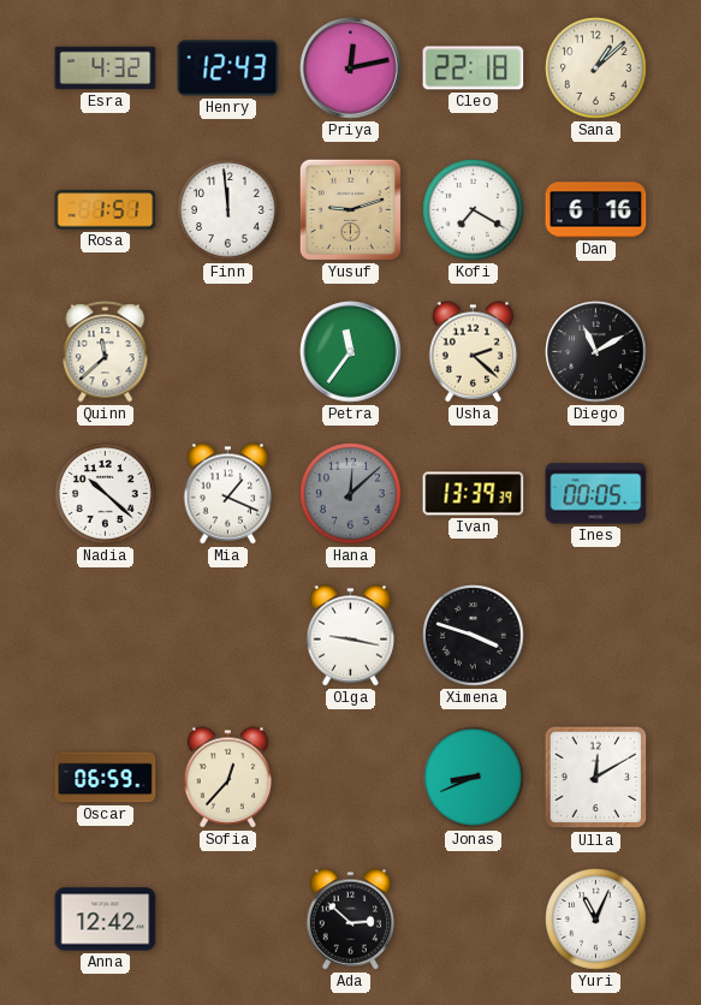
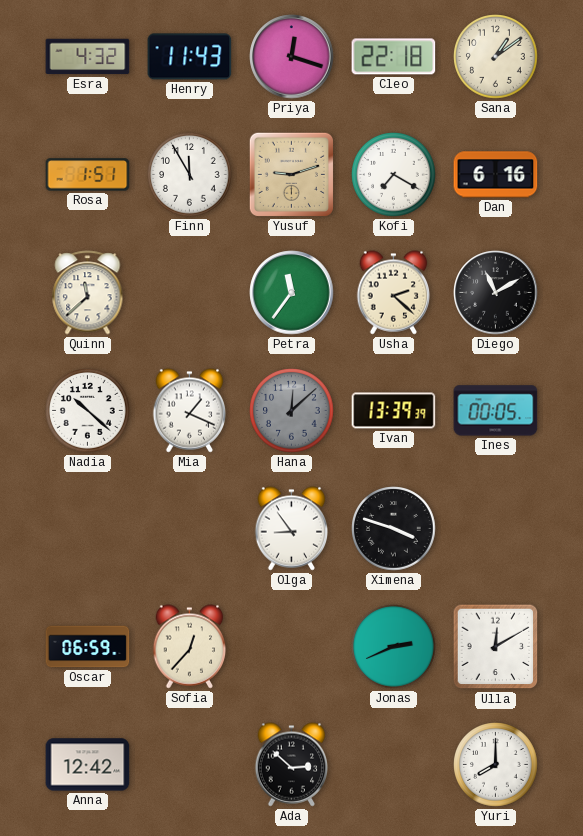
Henry: 12:43 -> 11:43 (190, 57)
Priya: 12:13 -> 12:18 (292, 57)
Sana: 1:08 -> 1:09 (496, 57)
Finn: 11:59 -> 11:55 (190, 175)
Olga: 9:17 -> 8:54 (292, 529)
Jonas: 8:41 -> 2:41 (394, 647)
Yuri: 11:04 -> 8:00 (496, 765)
